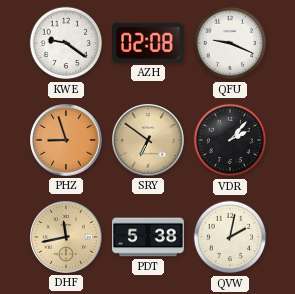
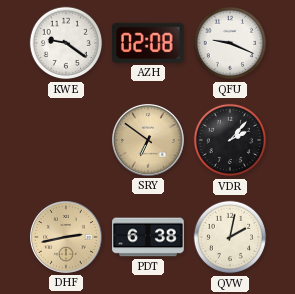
PHZ: 8:57 -> none (67, 141)
DHF: 11:43 -> 2:43 (67, 238)
PDT: 5:38 -> 6:38 (148, 237)
